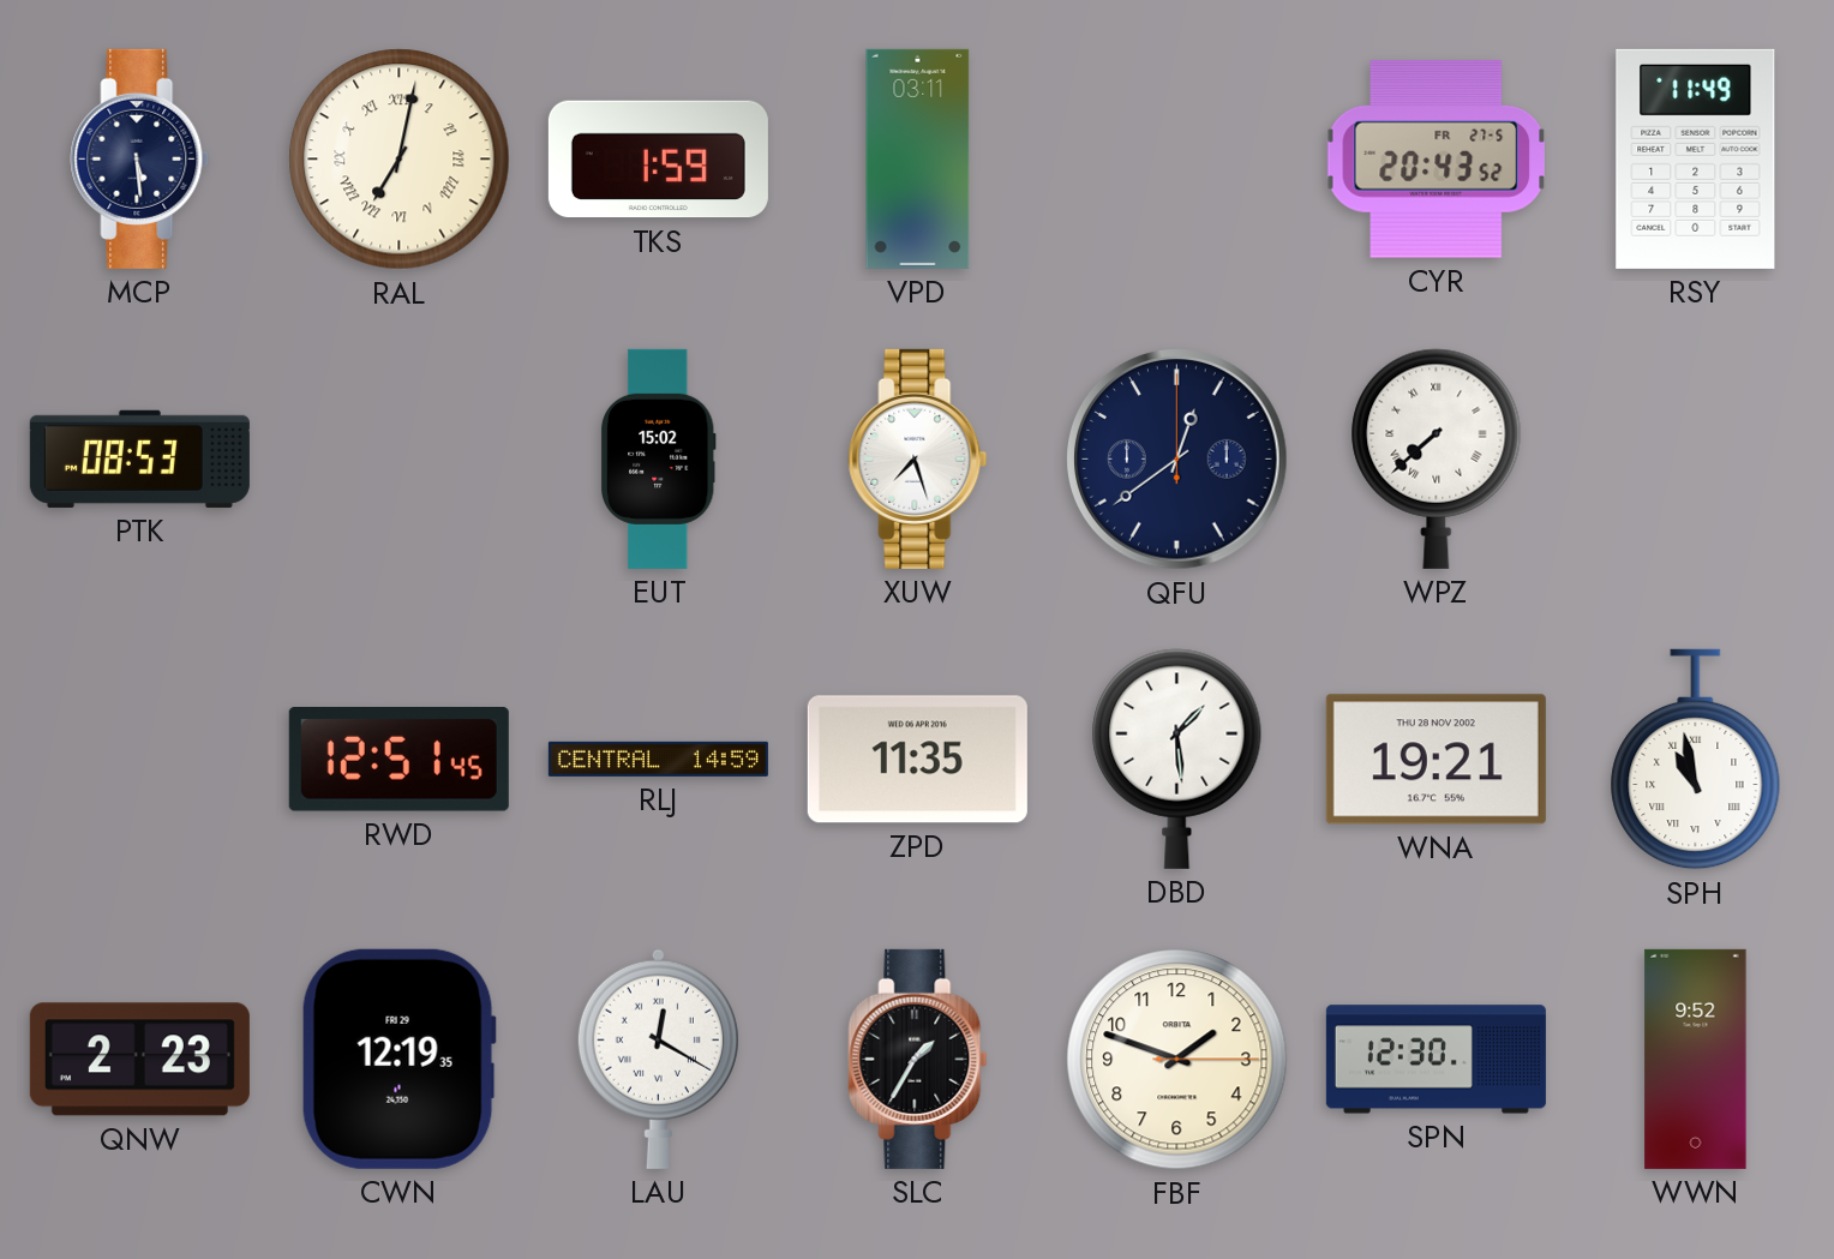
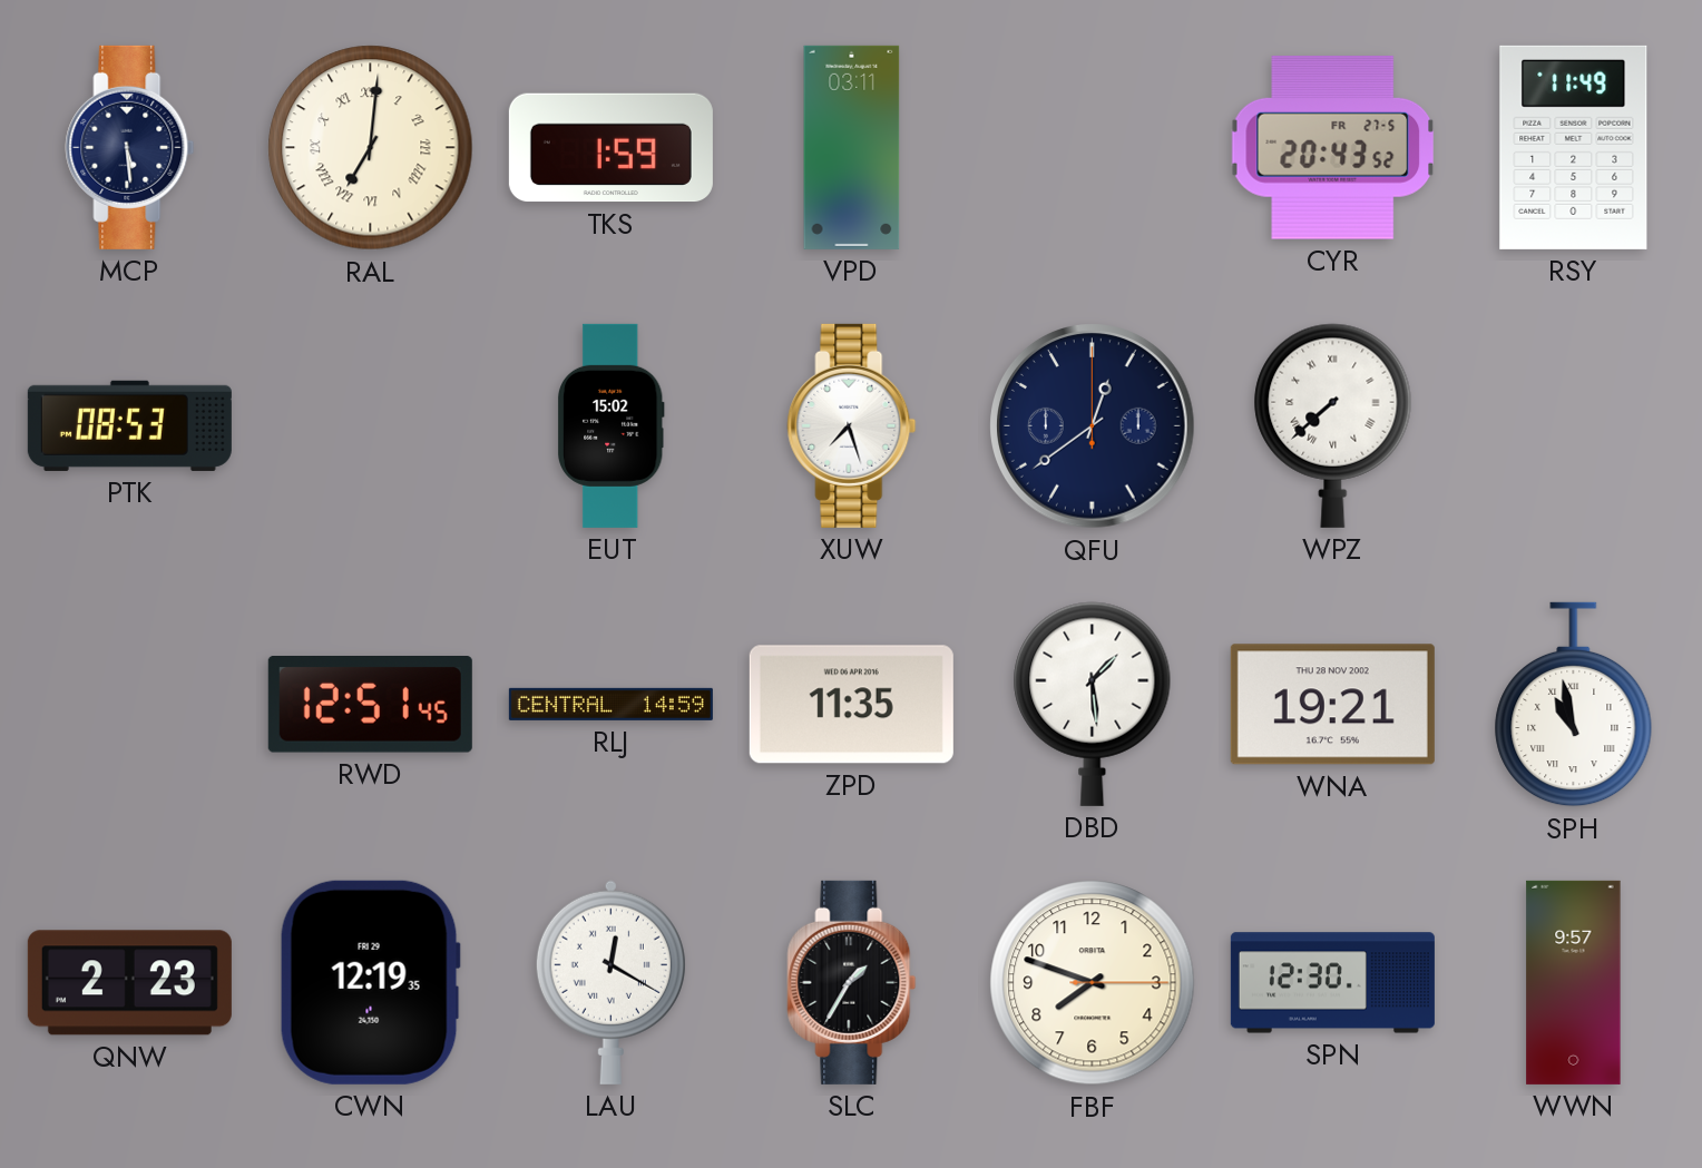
RAL: 7:02 -> 7:01 (371, 148)
FBF: 1:48 -> 7:48 (1093, 983)
WWN: 9:52 -> 9:57 (1574, 982)
